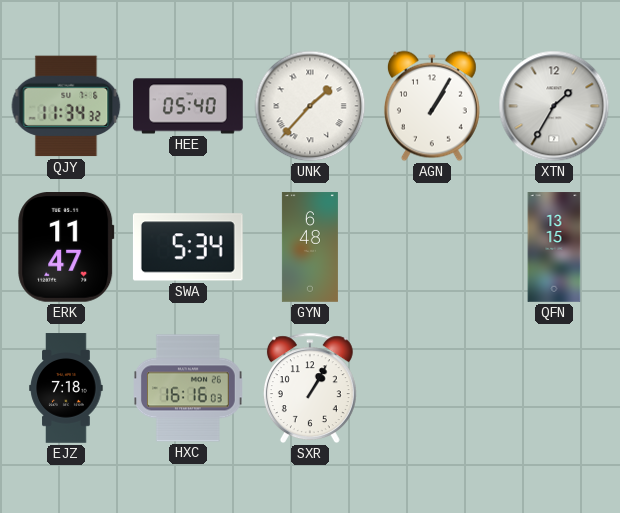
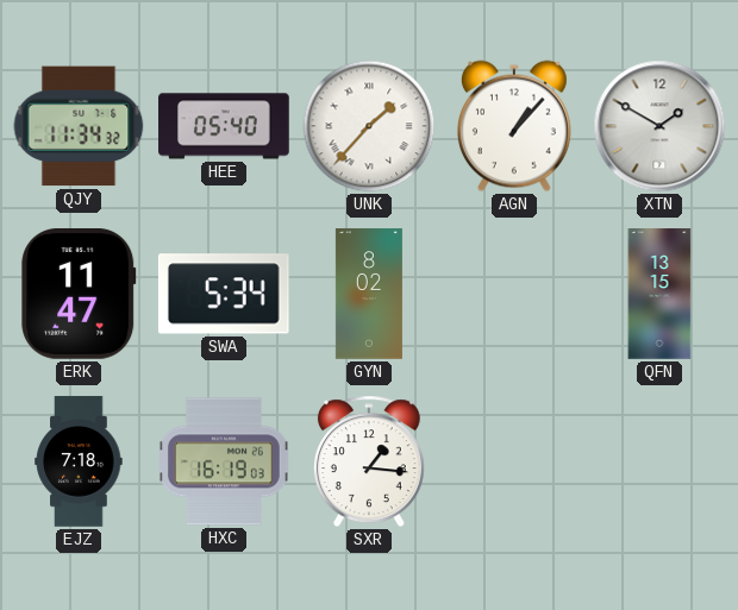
AGN: 1:05 -> 1:07 (514, 126)
XTN: 1:35 -> 1:50 (659, 126)
GYN: 6:48 -> 8:02 (369, 294)
HXC: 16:16 -> 16:19 (225, 461)
SXR: 1:05 -> 1:16 (369, 461)
